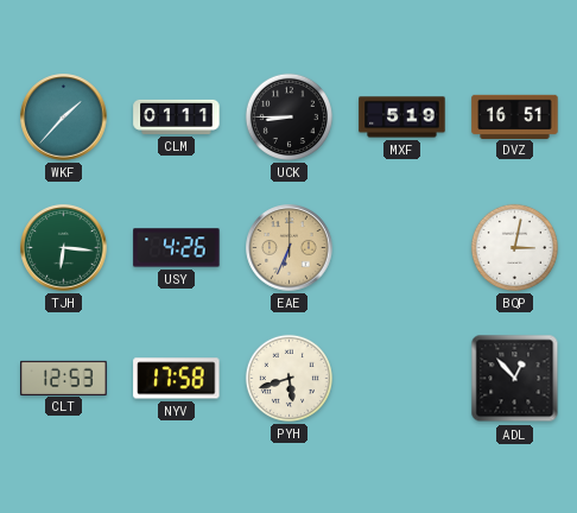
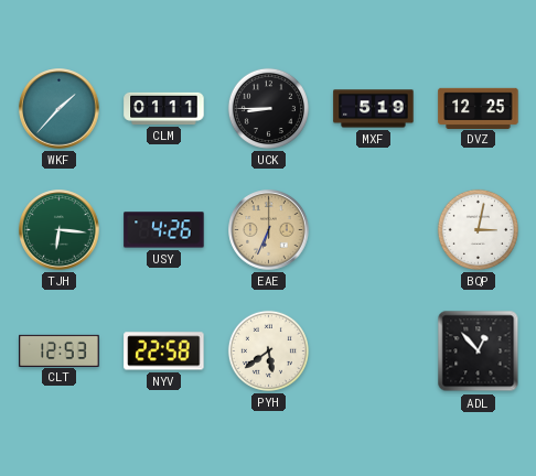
DVZ: 16:51 -> 12:25 (479, 108)
NYV: 17:58 -> 22:58 (164, 351)
PYH: 5:42 -> 5:39 (268, 350)
